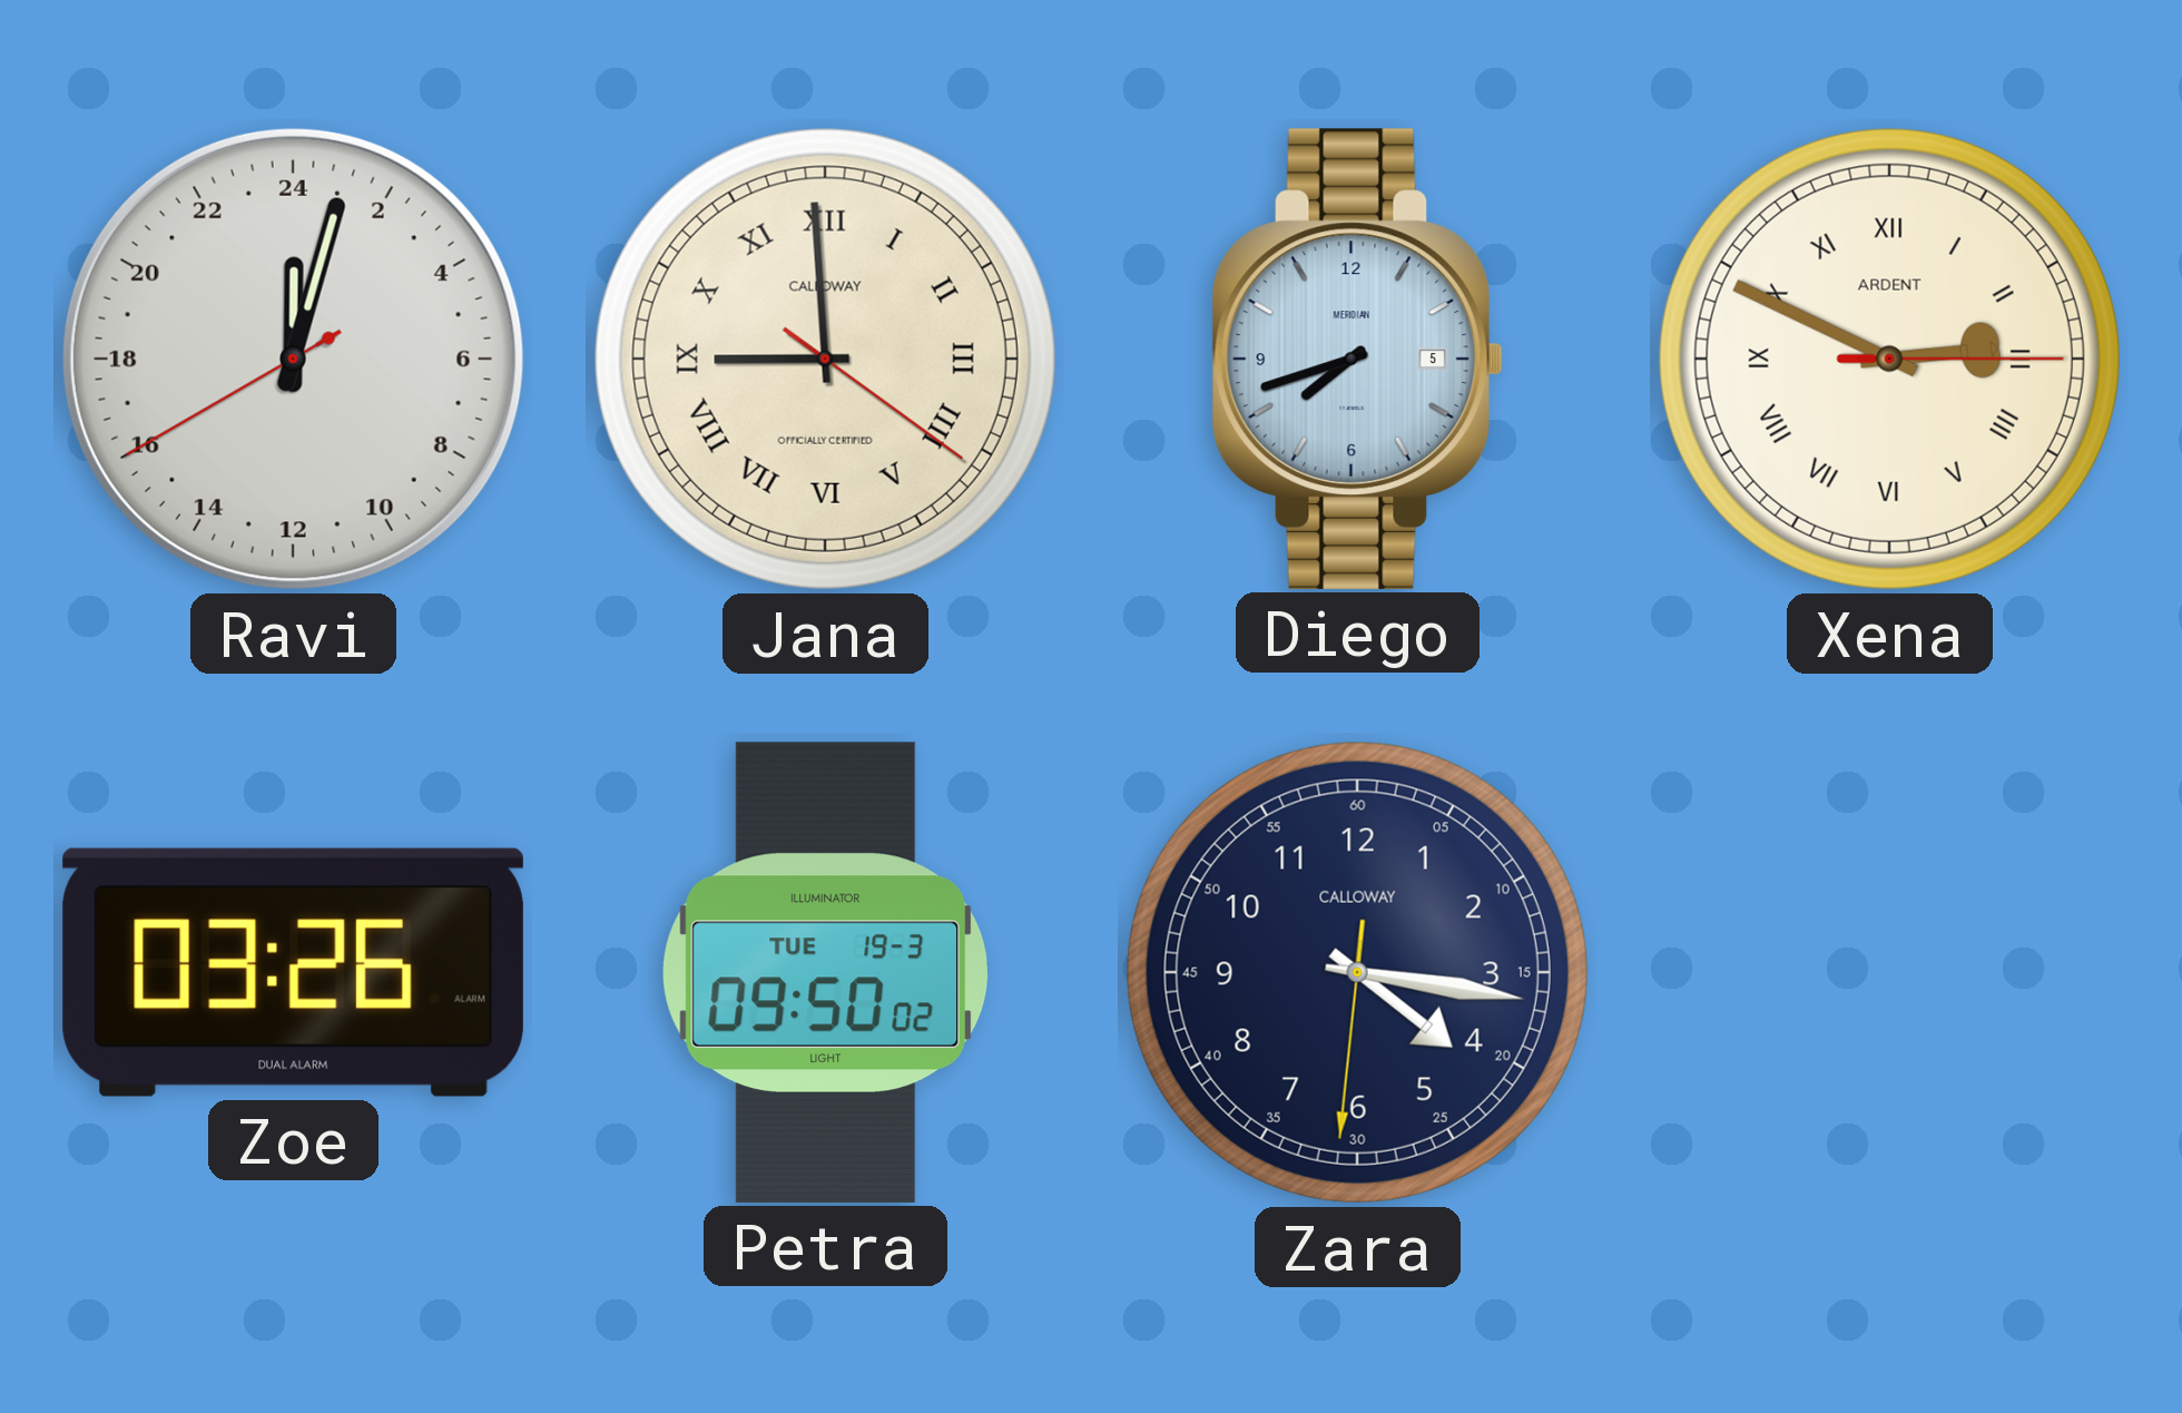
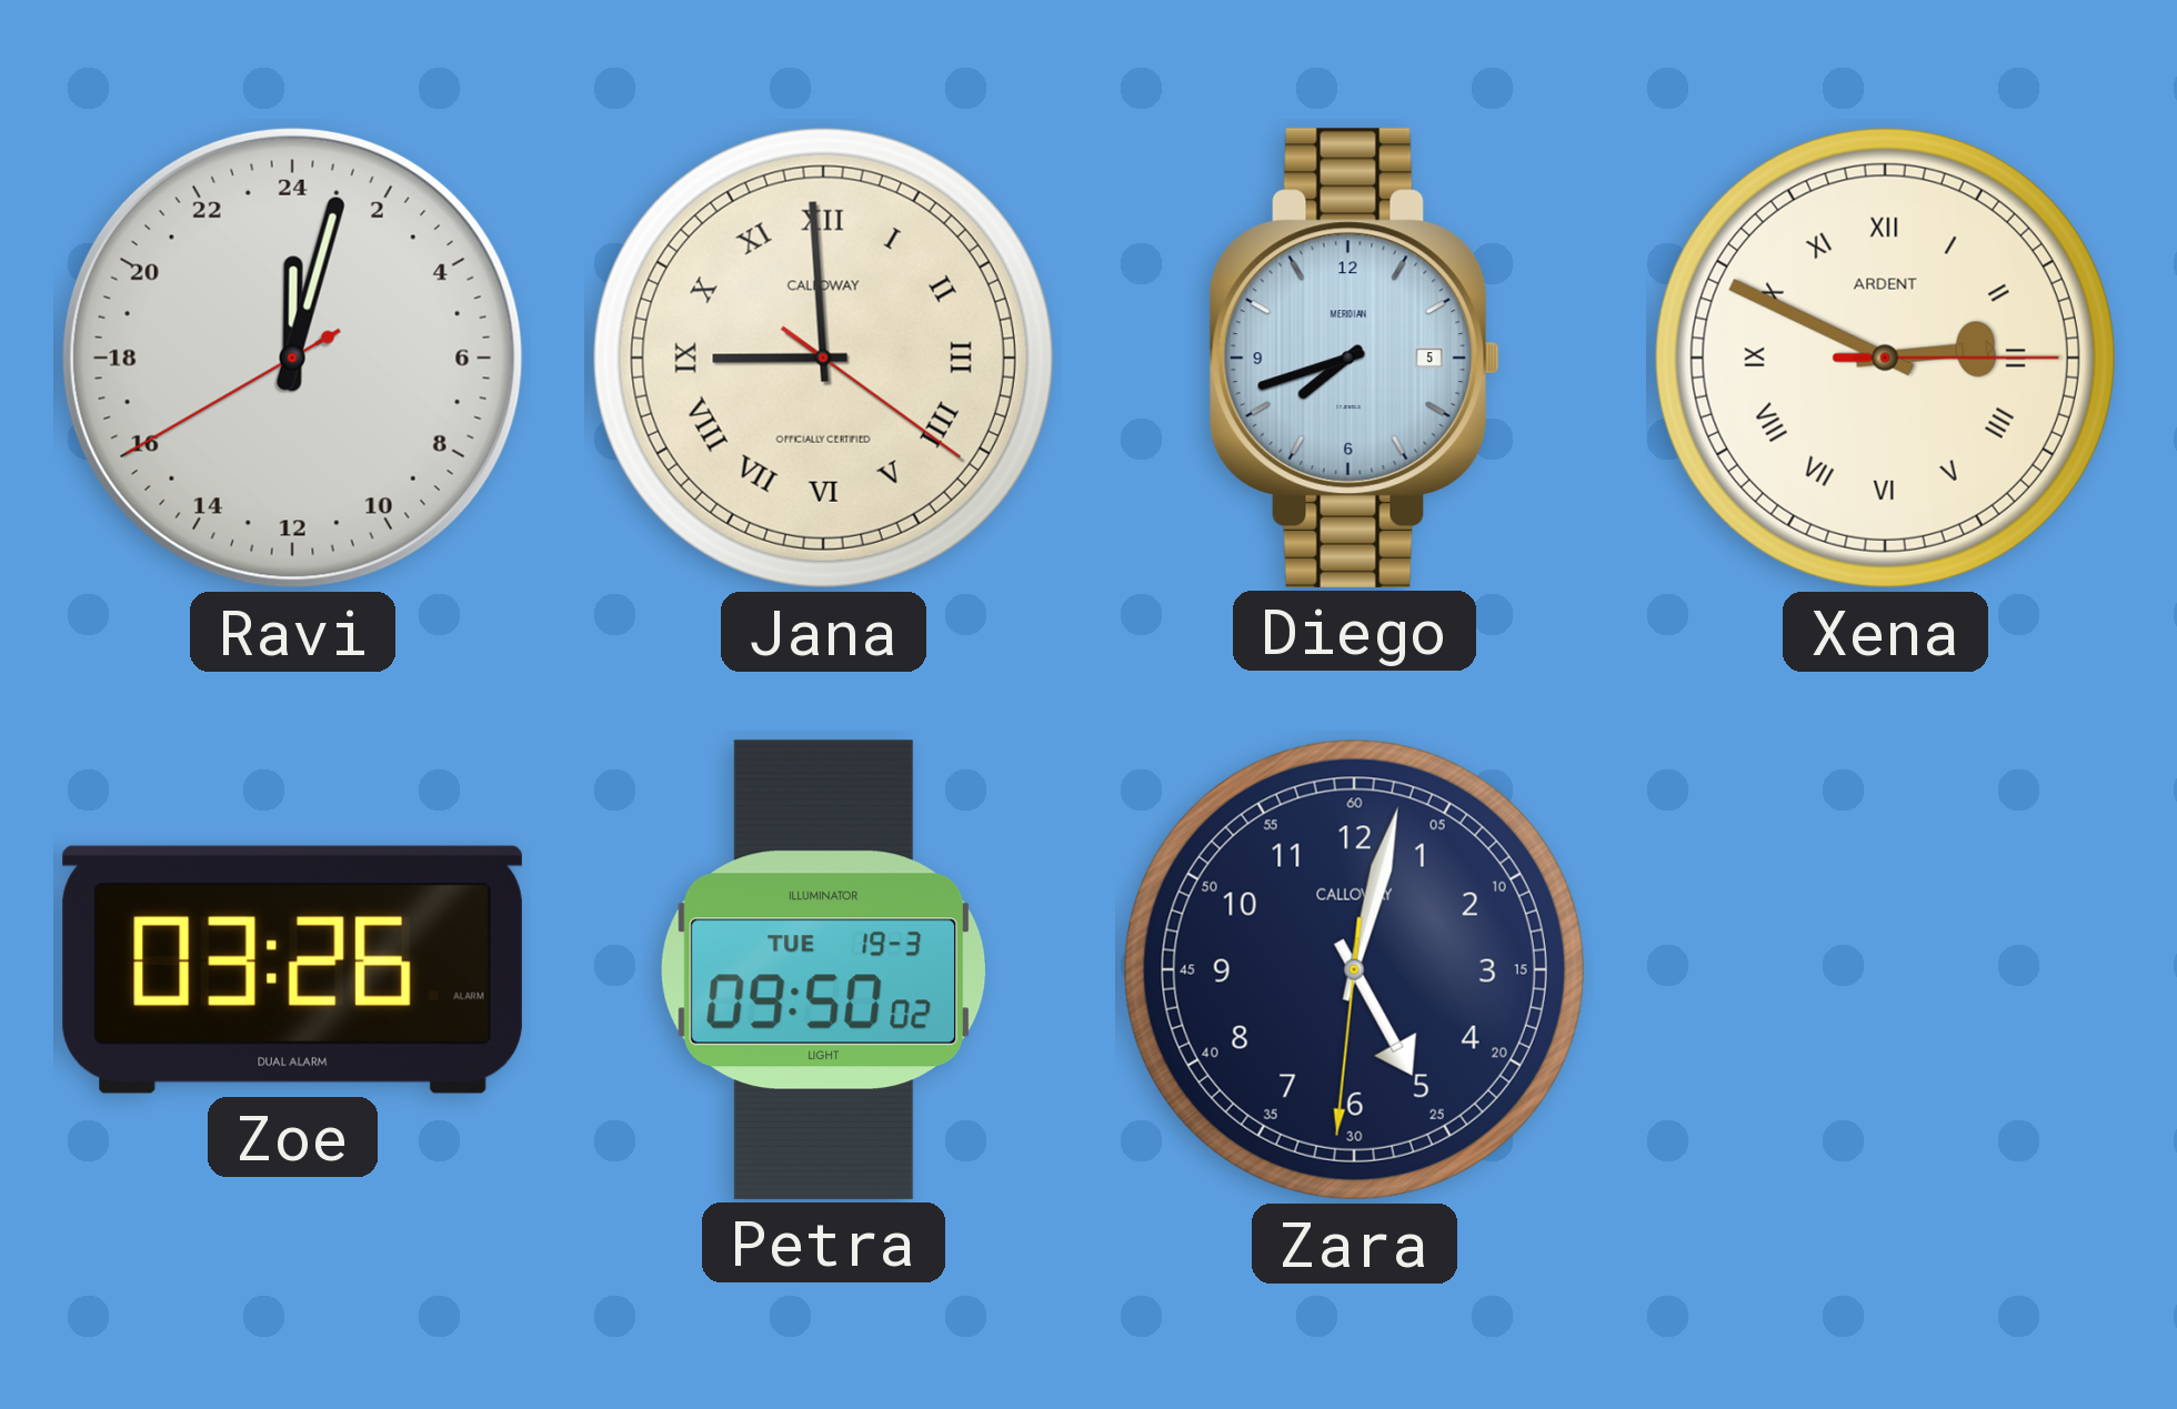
Zara: 4:16 -> 5:02 (1354, 969)
